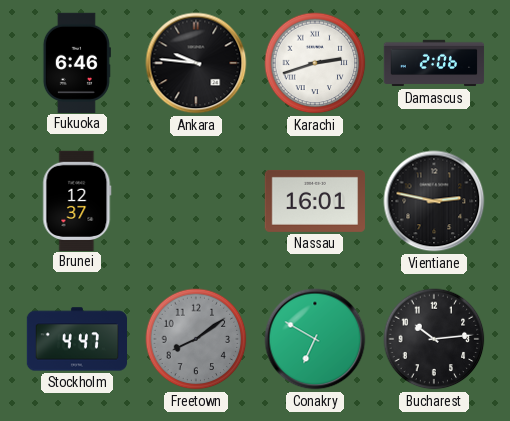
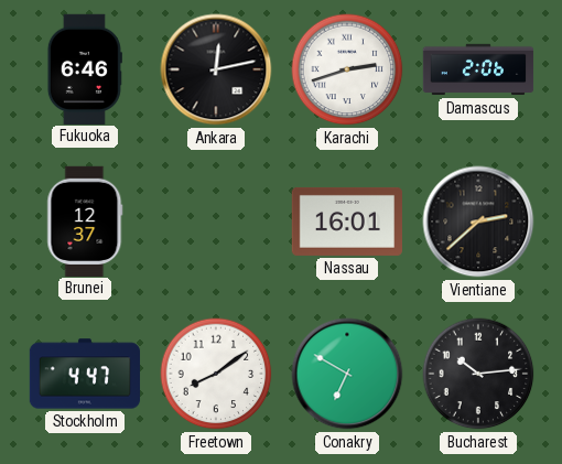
Ankara: 9:46 -> 12:13 (216, 69)
Vientiane: 2:47 -> 2:38 (478, 222)
Freetown dial: grey -> white (216, 374)
